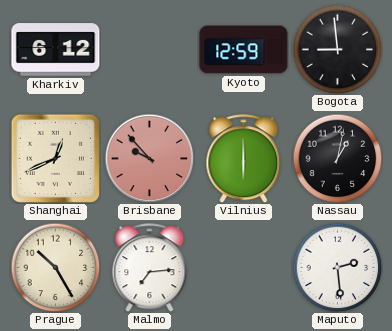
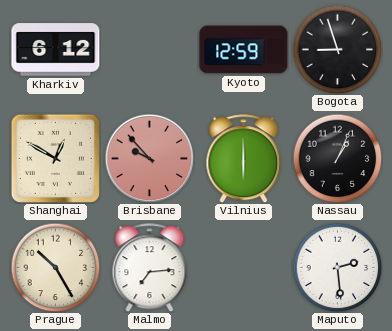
Bogota: 8:59 -> 8:57 (337, 49)
Shanghai: 12:41 -> 12:50 (55, 158)
Nassau: 1:02 -> 1:04 (337, 158)
